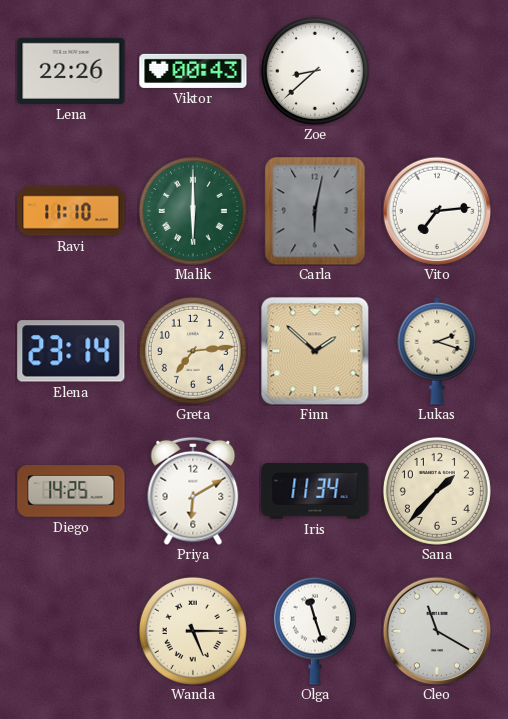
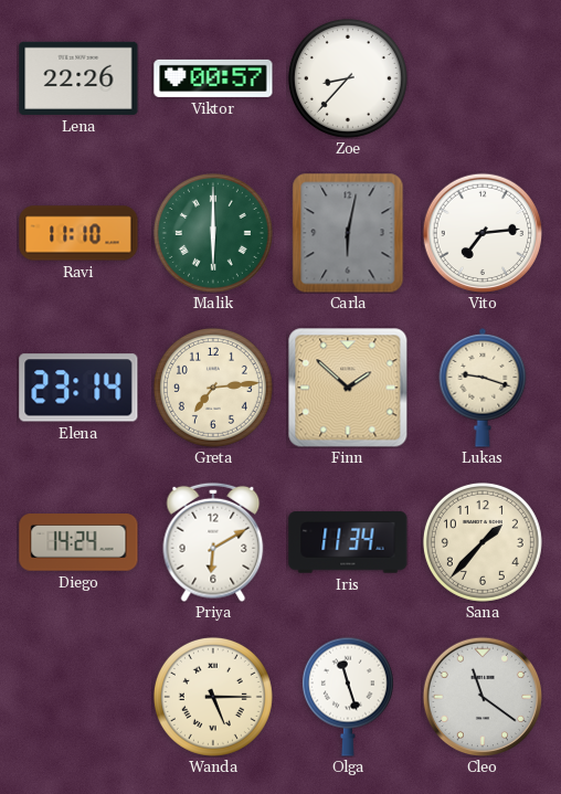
Viktor: 00:43 -> 00:57 (213, 78)
Zoe: 8:38 -> 8:37 (348, 78)
Lukas: 2:18 -> 9:18 (483, 389)
Diego: 14:25 -> 14:24 (78, 542)
Cleo: 11:20 -> 11:21 (483, 697)
